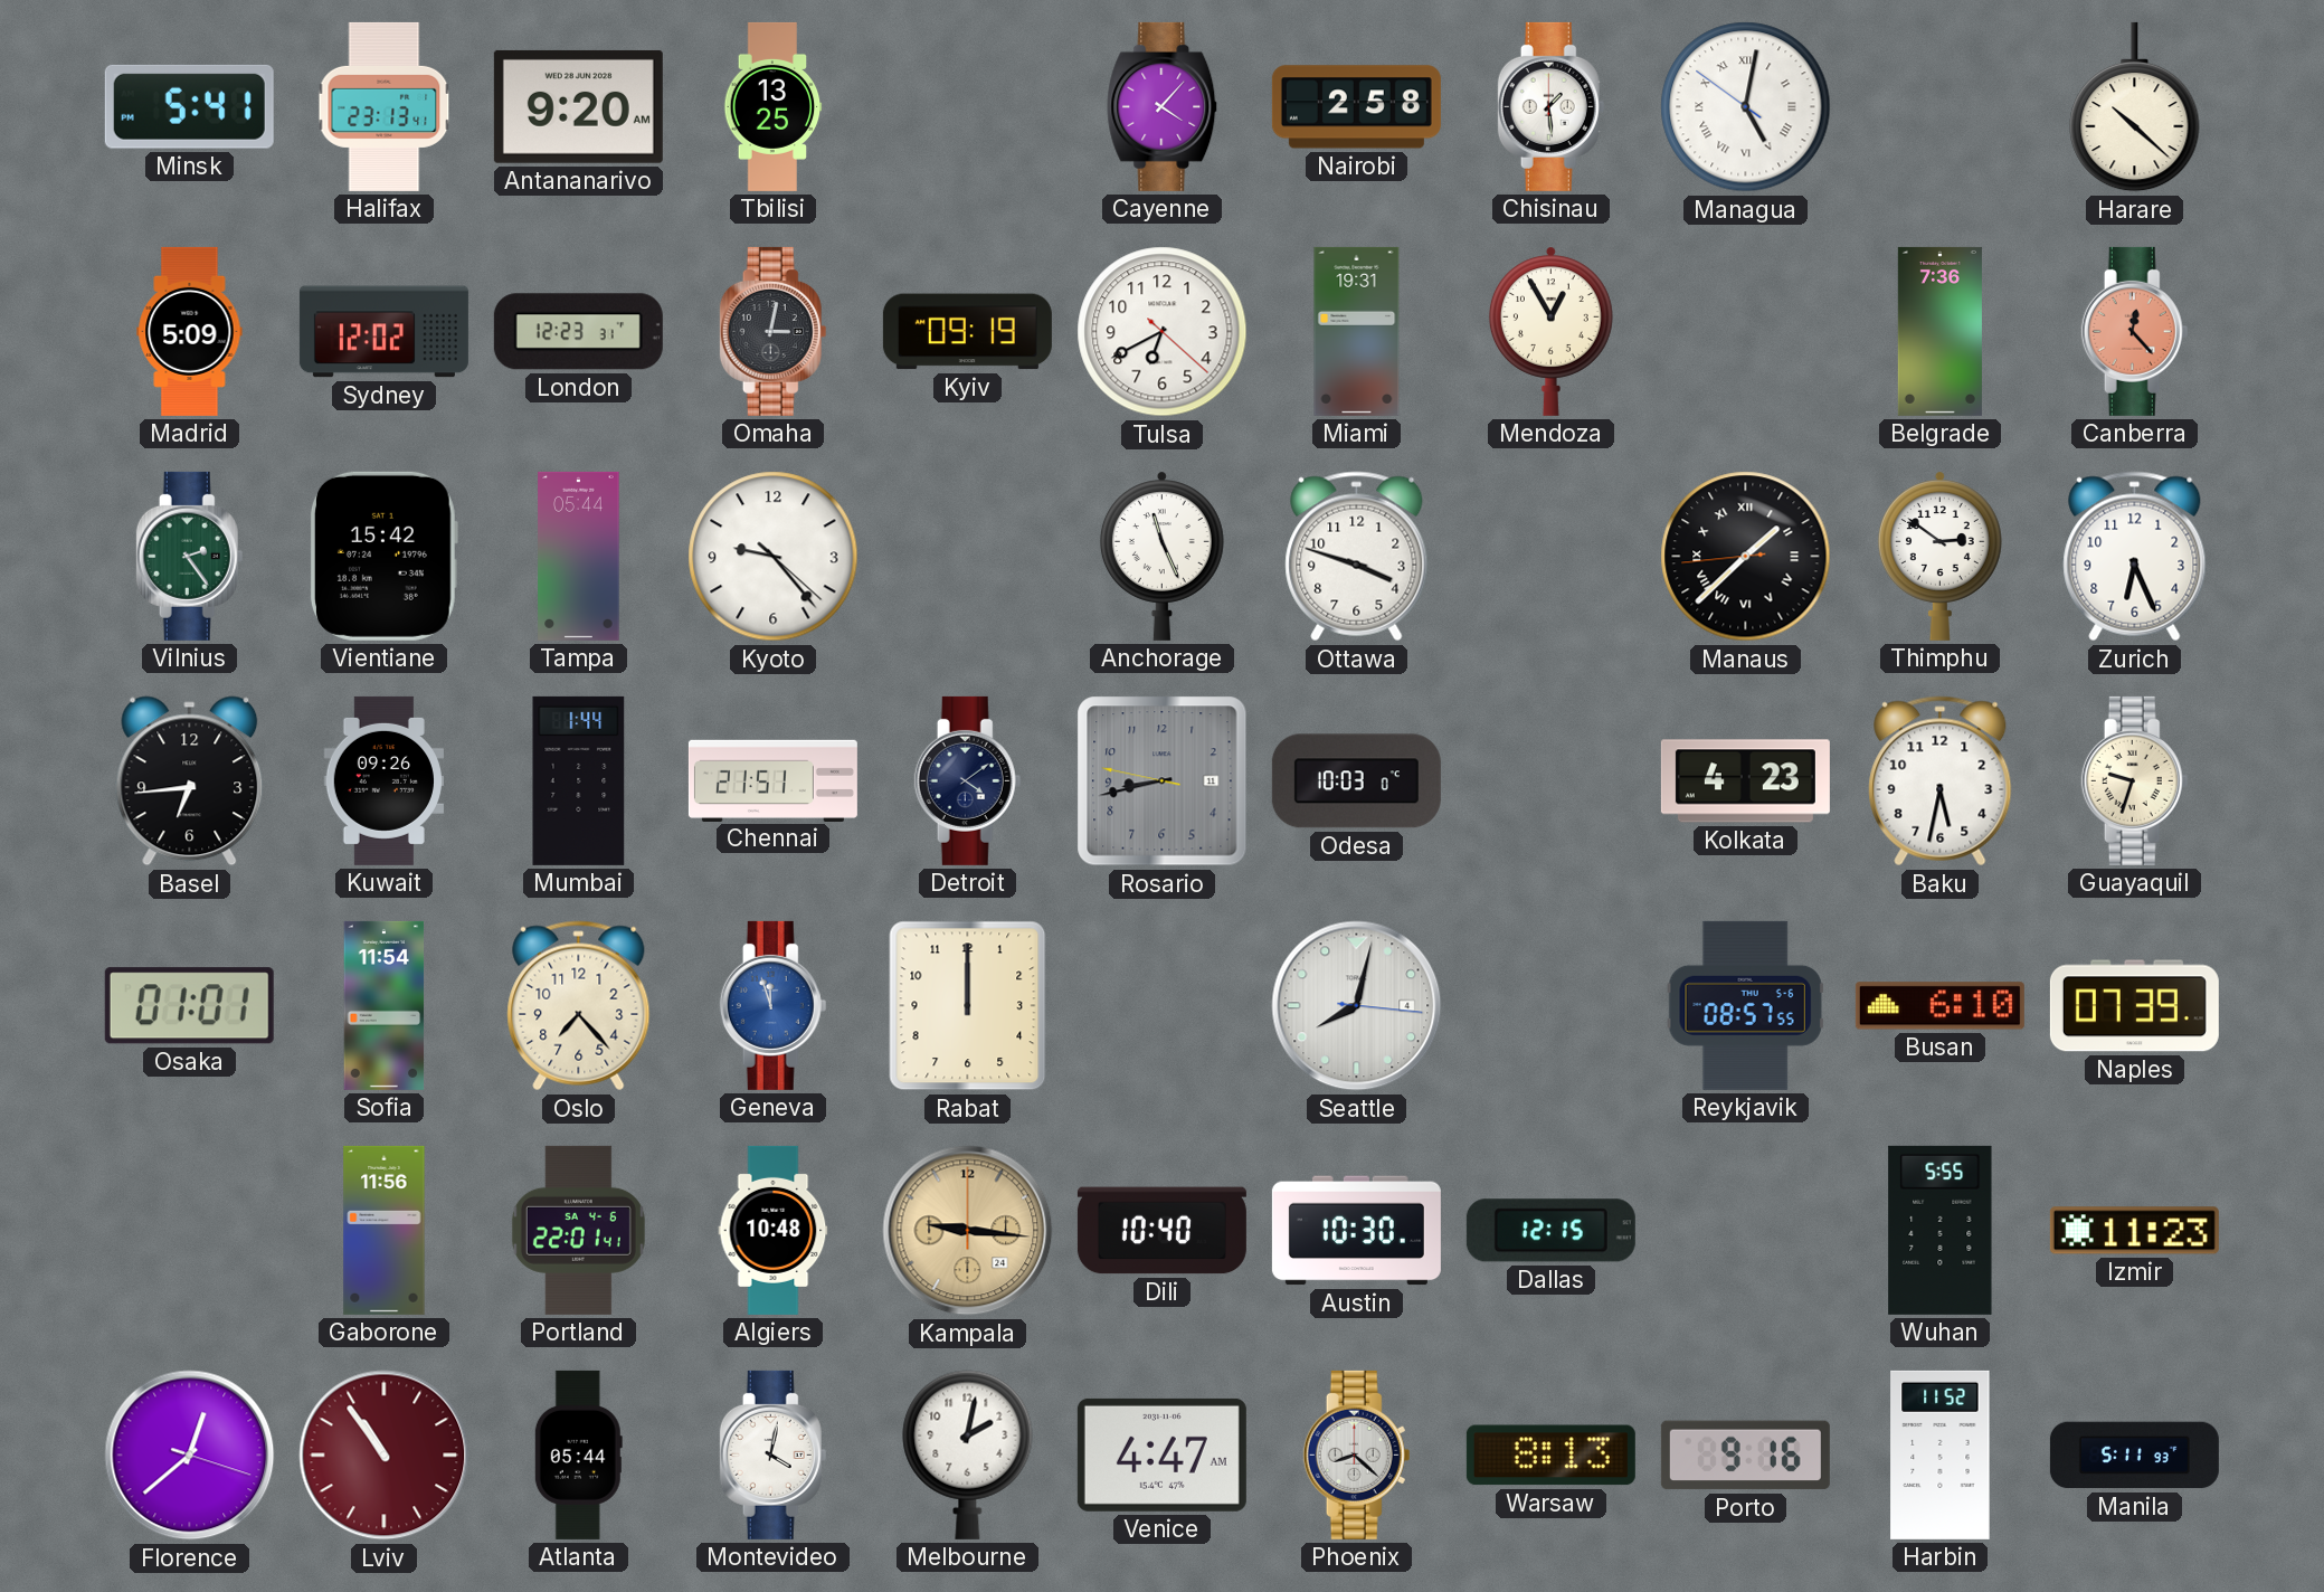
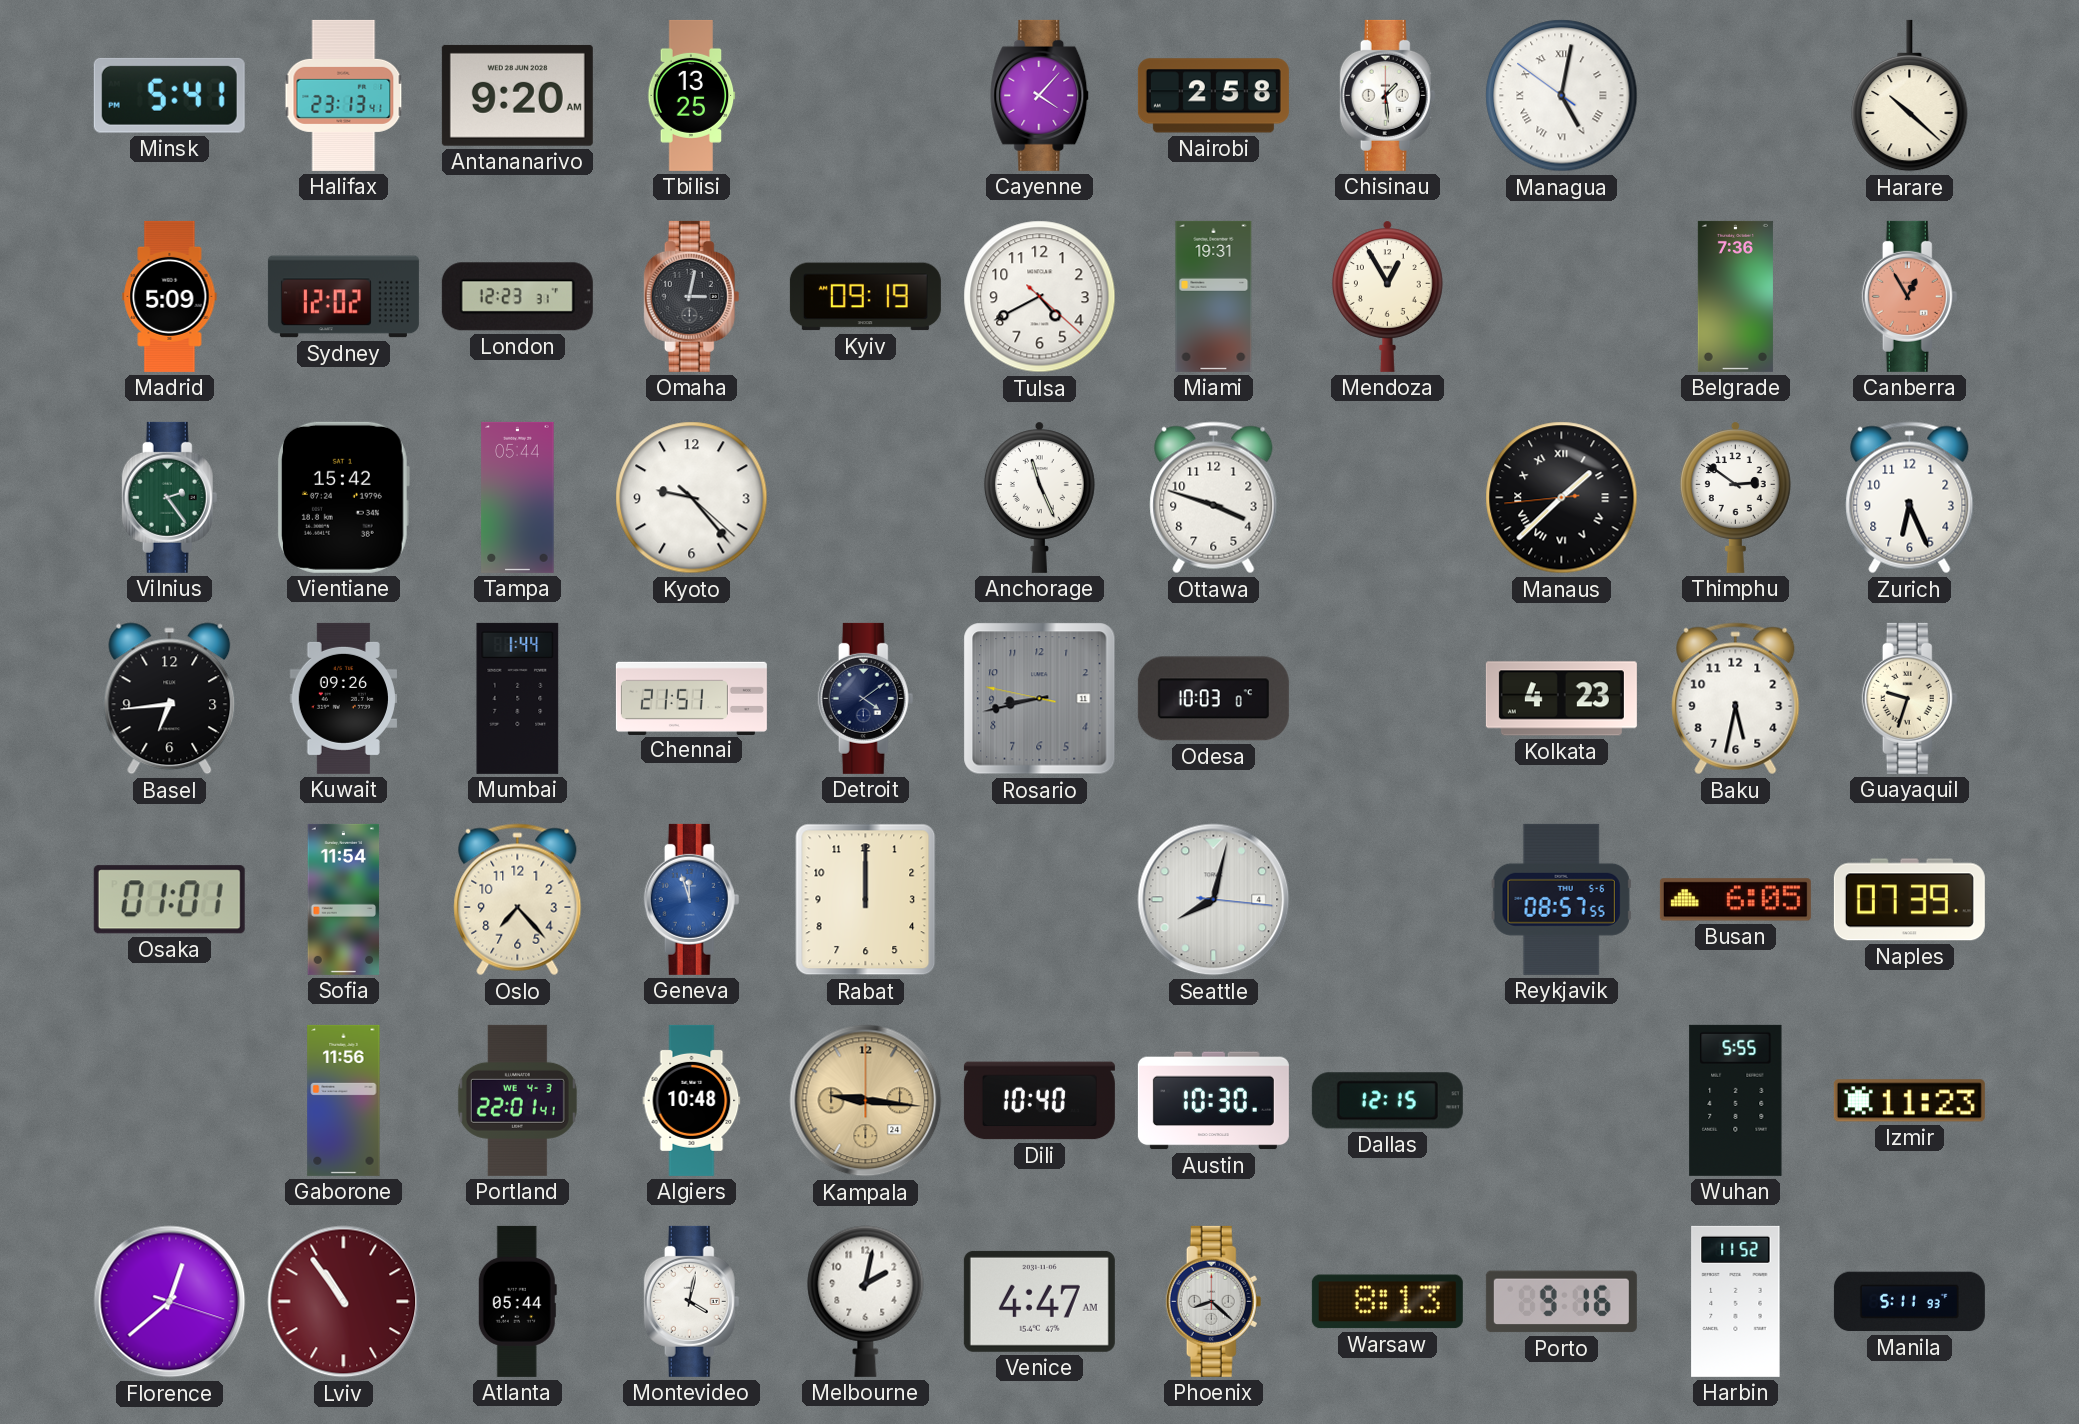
Tulsa: 6:40 -> 4:40 (1040, 297)
Canberra: 12:23 -> 12:55 (1910, 296)
Busan: 6:10 -> 6:05 (1735, 900)
Portland date: SA 4-6 -> WE 4-3 (517, 1100)
